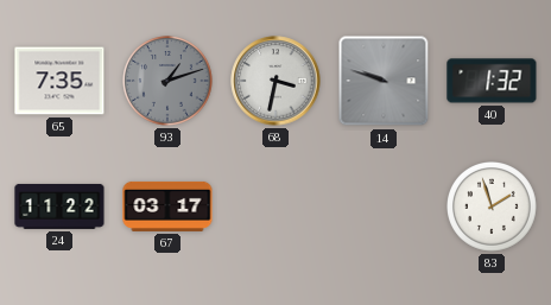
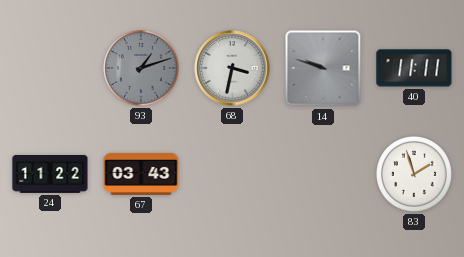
65: 7:35 -> none (59, 81)
40: 1:32 -> 11:11 (414, 68)
67: 03:17 -> 03:43 (141, 174)
